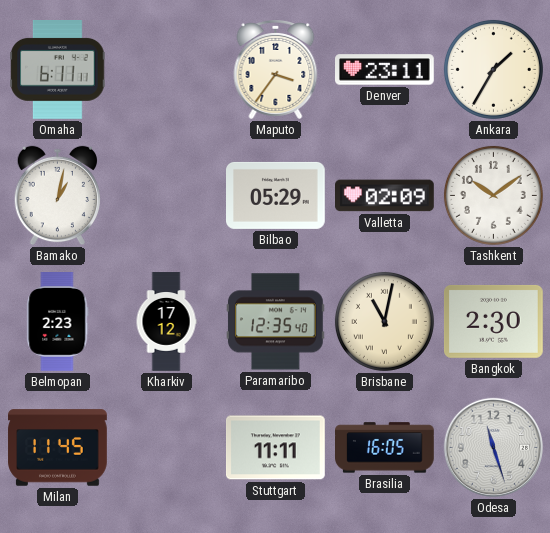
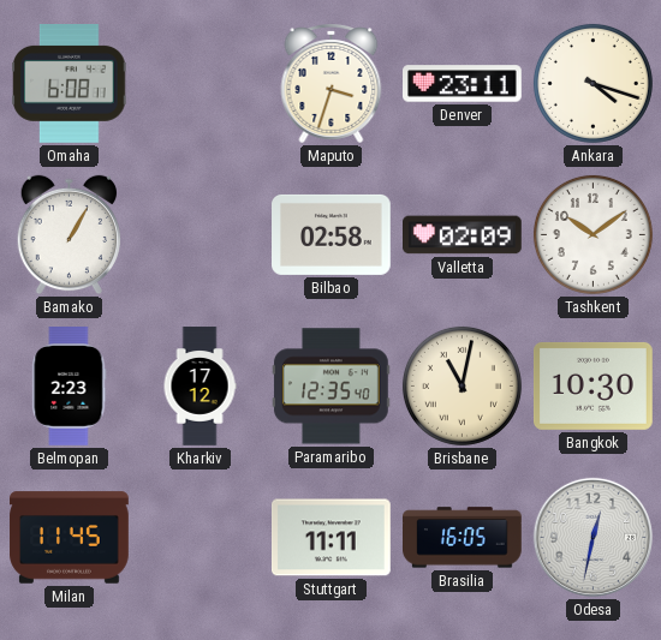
Omaha: 6:11 -> 6:08 (70, 84)
Maputo: 3:36 -> 3:33 (332, 84)
Ankara: 1:35 -> 4:18 (592, 83)
Bamako: 1:02 -> 1:05 (69, 235)
Bilbao: 05:29 -> 02:58 (332, 234)
Bangkok: 2:30 -> 10:30 (594, 385)
Odesa: 11:27 -> 12:32 (592, 537)
